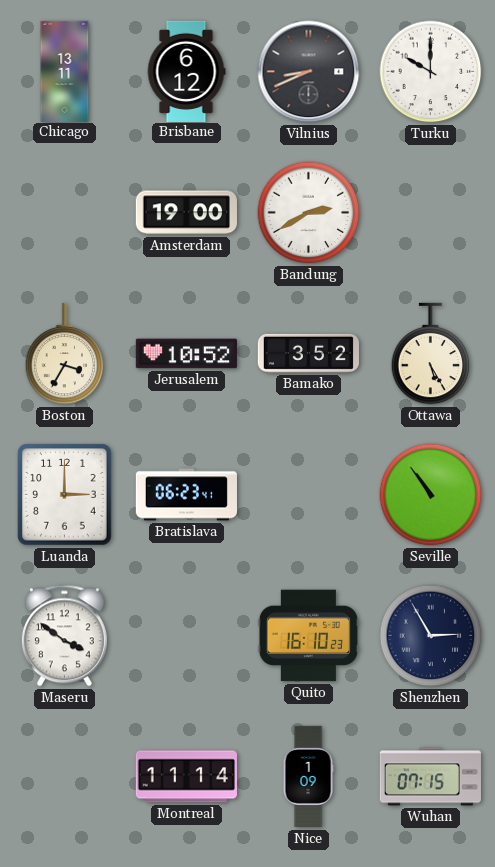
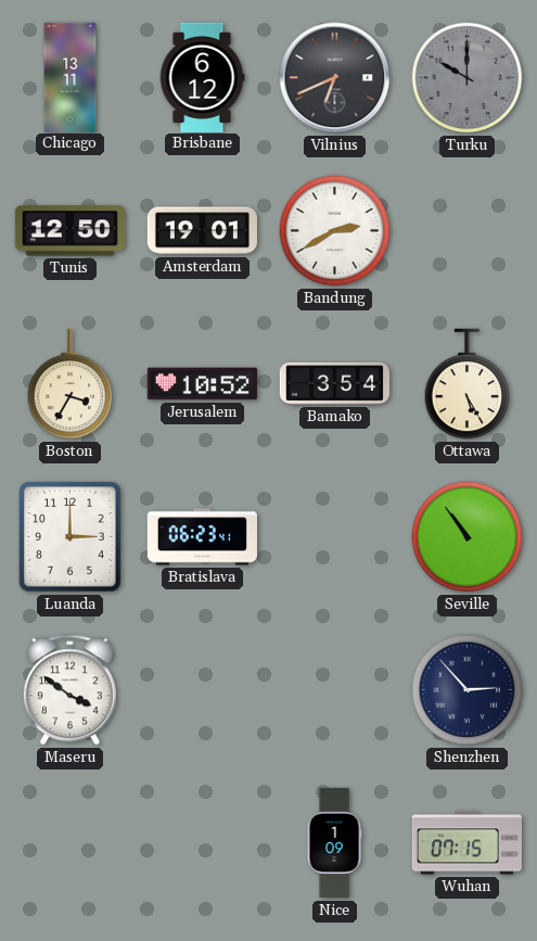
Vilnius: 8:41 -> 6:41 (335, 78)
Turku dial: white -> grey (468, 78)
Tunis: none -> 12:50 (69, 231)
Amsterdam: 19:00 -> 19:01 (202, 231)
Bamako: 3:52 -> 3:54 (334, 383)
Quito: 16:10 -> none (308, 636)
Shenzhen: 2:55 -> 2:53 (468, 690)
Montreal: 11:14 -> none (186, 777)
